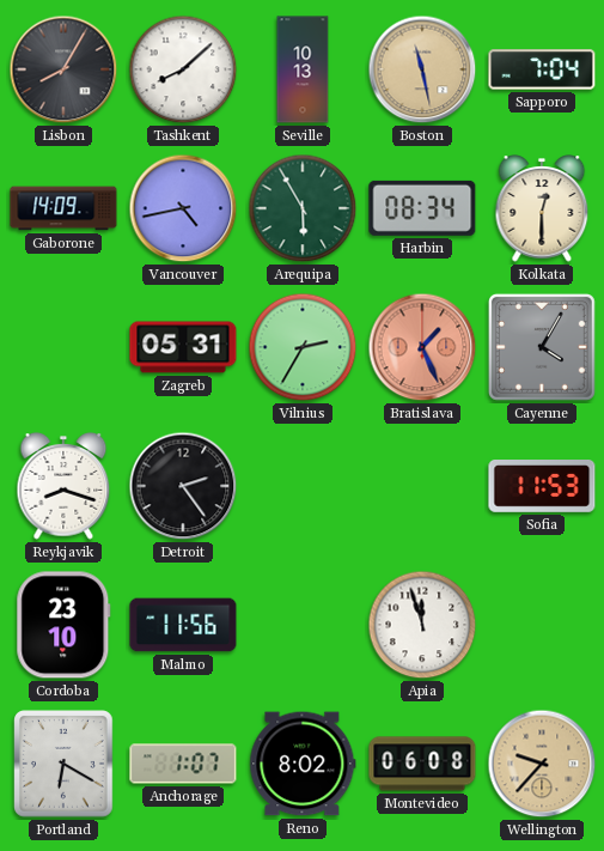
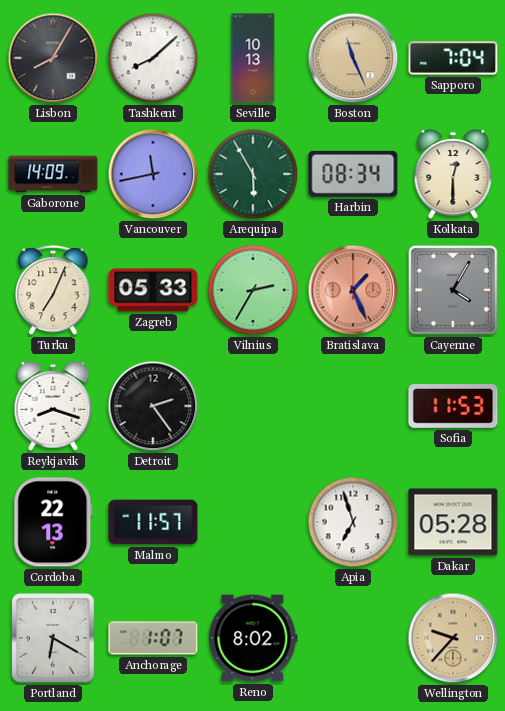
Boston: 11:28 -> 11:26 (353, 58)
Vancouver: 4:43 -> 11:43 (153, 174)
Turku: none -> 7:04 (53, 291)
Zagreb: 05:31 -> 05:33 (153, 290)
Cordoba: 23:10 -> 22:13 (53, 522)
Malmo: 11:56 -> 11:57 (153, 522)
Apia: 11:57 -> 6:57 (353, 522)
Dakar: none -> 05:28 (453, 522)
Montevideo: 06:08 -> none (422, 764)
